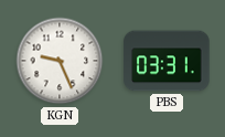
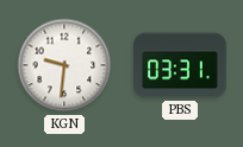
KGN: 9:26 -> 9:31 (64, 65)
